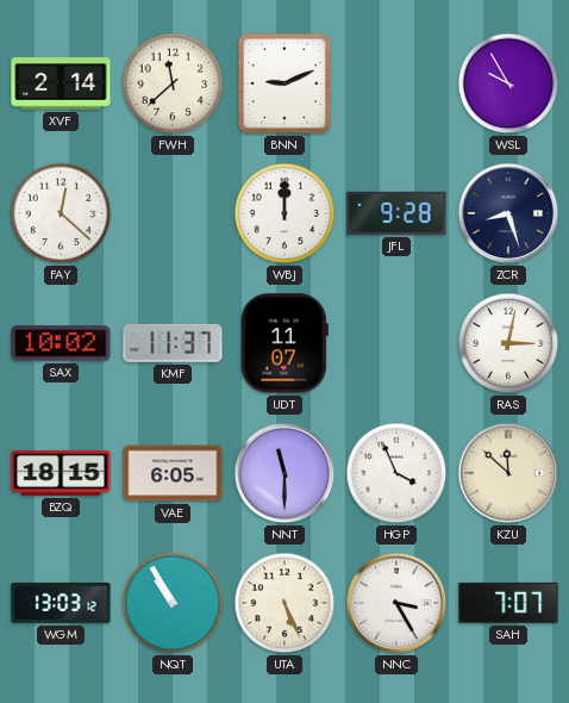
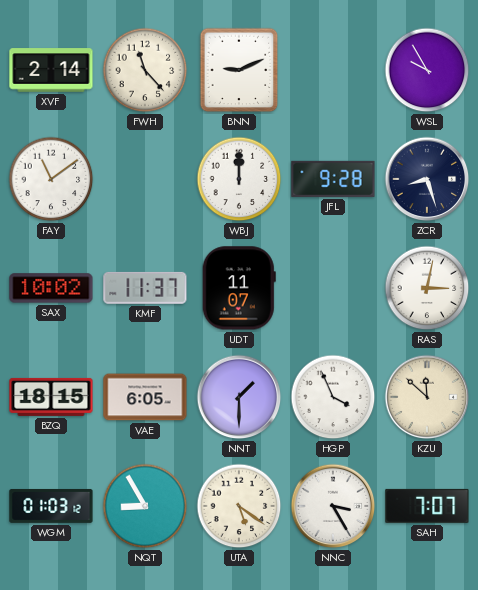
FWH: 11:38 -> 11:23 (145, 70)
FAY: 12:22 -> 11:09 (51, 179)
NNT: 11:30 -> 1:30 (239, 397)
WGM: 13:03 -> 01:03 (51, 506)
NQT: 10:55 -> 8:55 (145, 506)
UTA: 5:26 -> 5:21 (239, 506)
